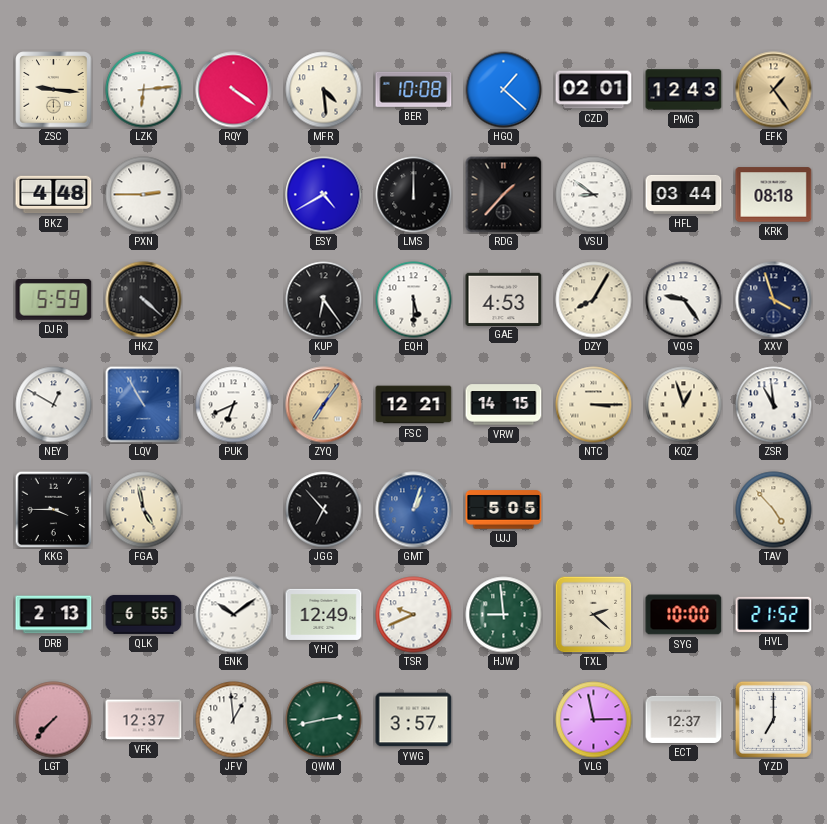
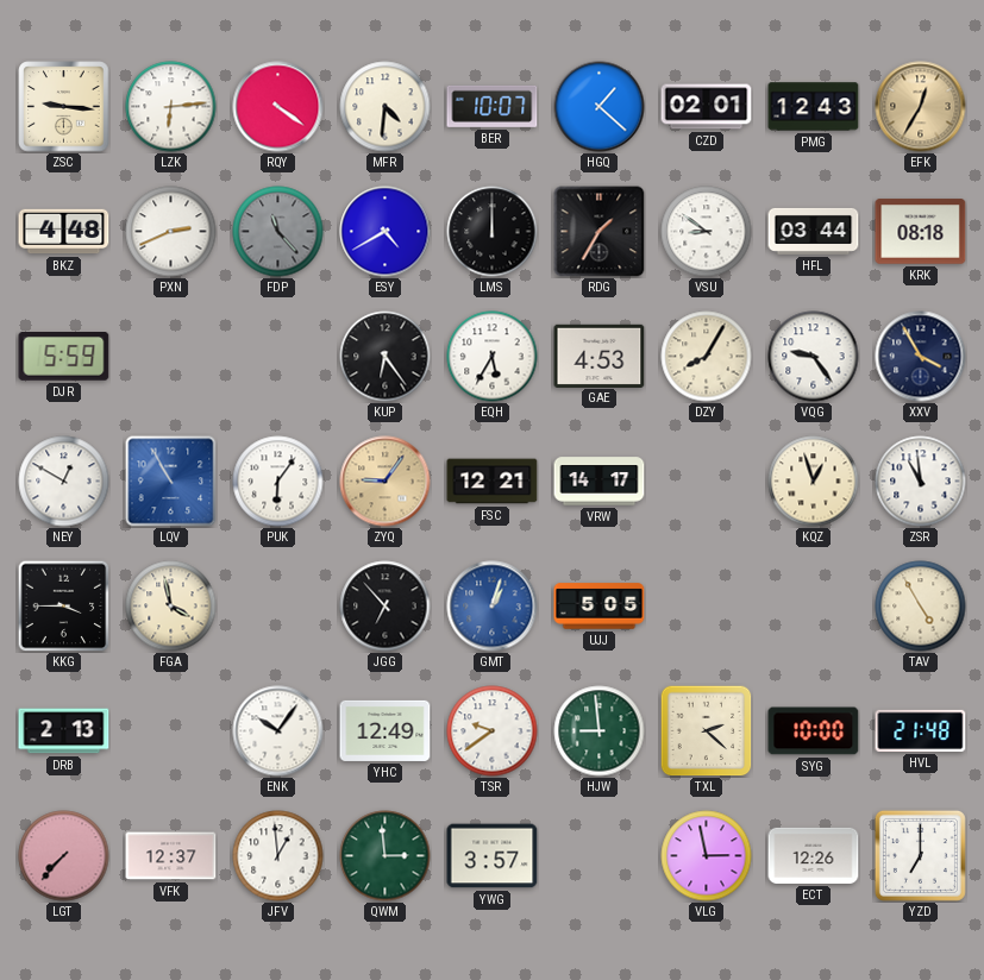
MFR: 4:29 -> 4:31 (386, 107)
BER: 10:08 -> 10:07 (493, 106)
EFK: 1:24 -> 12:35 (921, 107)
PXN: 2:45 -> 2:41 (171, 232)
FDP: none -> 11:23 (278, 232)
RDG: 1:37 -> 1:35 (600, 232)
HKZ: 4:22 -> none (144, 300)
EQH: 5:30 -> 5:35 (493, 357)
XXV: 3:57 -> 3:55 (921, 357)
PUK: 6:41 -> 6:06 (278, 482)
ZYQ: 7:06 -> 9:06 (386, 482)
VRW: 14:15 -> 14:17 (600, 482)
NTC: 3:15 -> none (594, 405)
FGA: 4:58 -> 3:58 (171, 607)
TAV: 4:53 -> 4:55 (921, 607)
QLK: 6:55 -> none (144, 614)
ENK: 10:09 -> 10:06 (278, 731)
TSR: 9:41 -> 9:39 (493, 731)
HVL: 21:52 -> 21:48 (921, 730)
QWM: 2:43 -> 2:59 (386, 856)
ECT: 12:37 -> 12:26 (814, 855)
